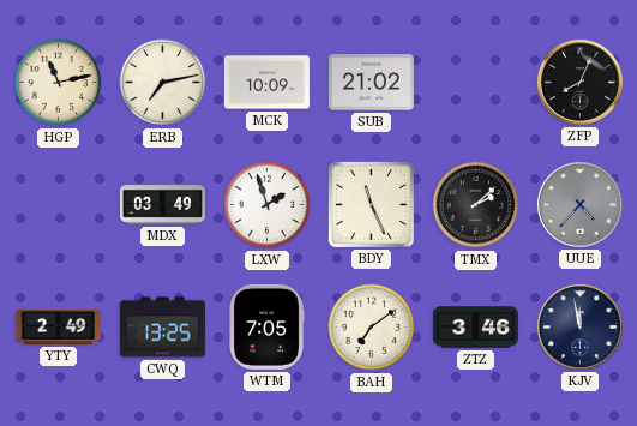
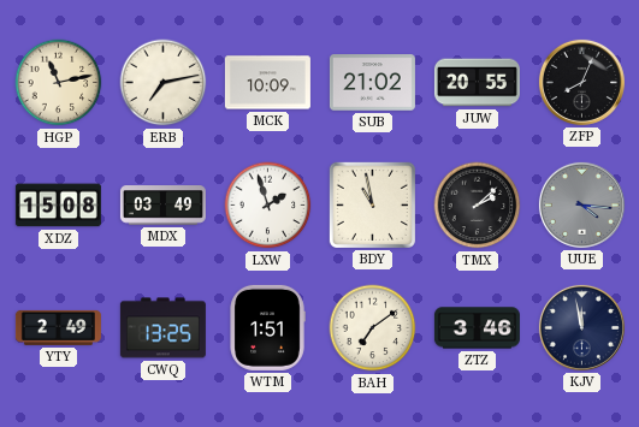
JUW: none -> 20:55 (477, 83)
XDZ: none -> 15:08 (58, 206)
BDY: 11:26 -> 10:58 (372, 204)
UUE: 4:37 -> 4:16 (581, 204)
WTM: 7:05 -> 1:51 (267, 327)
